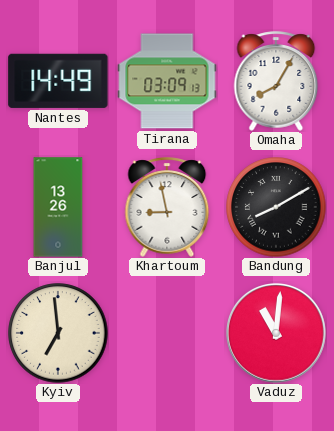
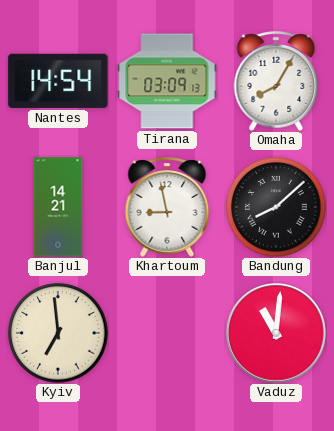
Nantes: 14:49 -> 14:54 (58, 81)
Banjul: 13:26 -> 14:21 (58, 207)
Bandung: 8:10 -> 8:08 (276, 207)
